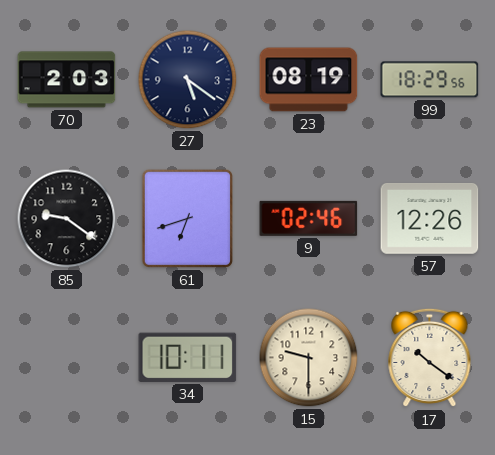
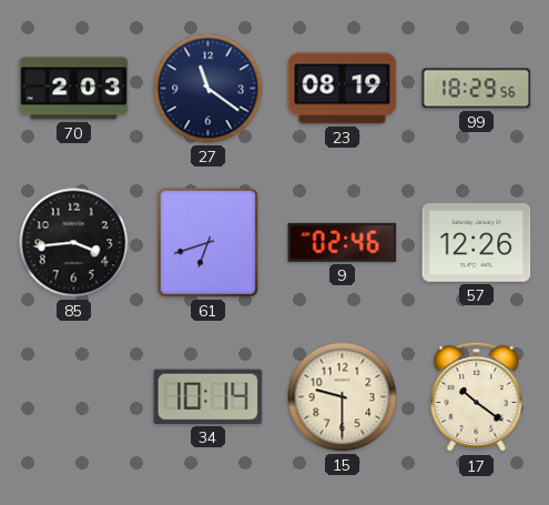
27: 5:21 -> 11:21 (209, 89)
85: 9:21 -> 3:44 (74, 243)
34: 10:11 -> 10:14 (209, 396)
